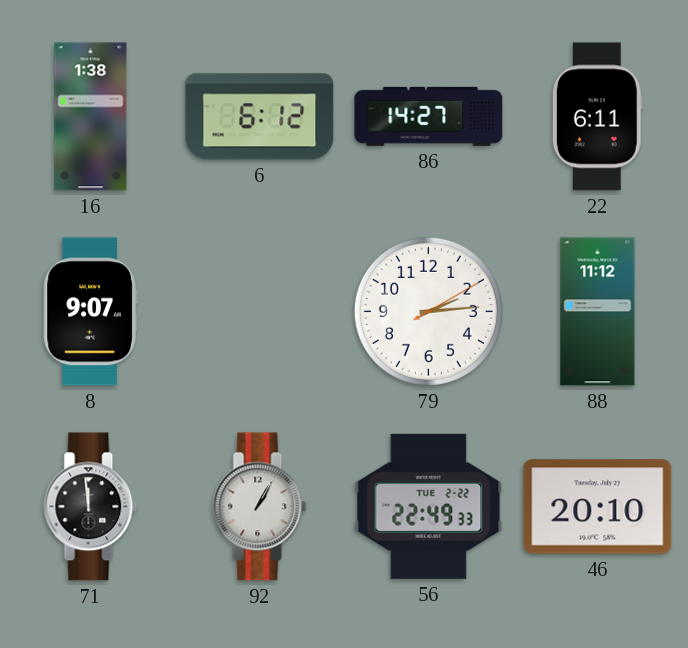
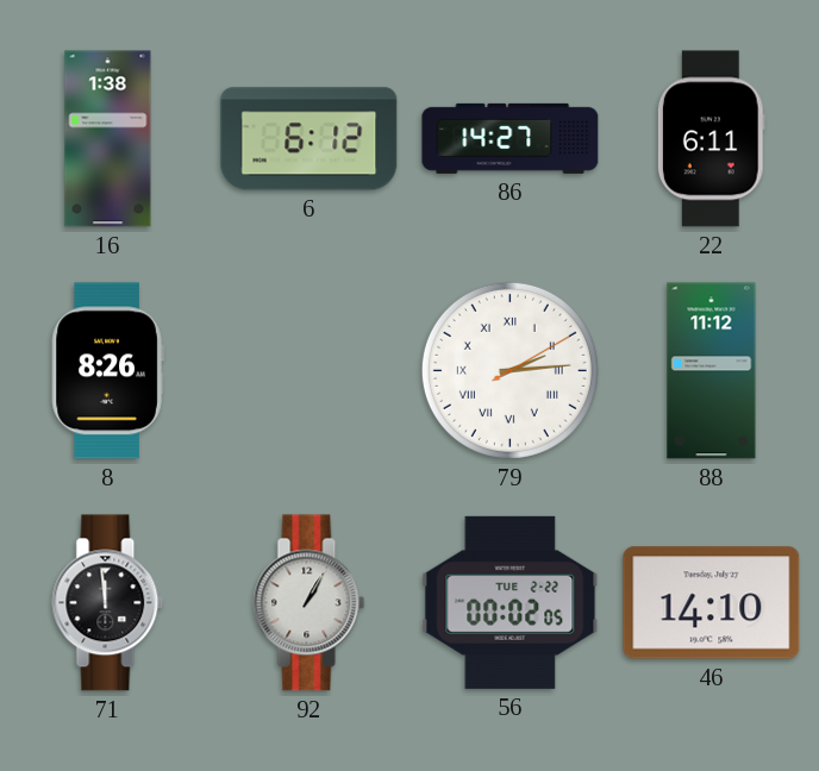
8: 9:07 -> 8:26 (107, 371)
79 numerals: Arabic -> Roman (509, 370)
56: 22:49 -> 00:02 (511, 602)
46: 20:10 -> 14:10 (712, 603)
